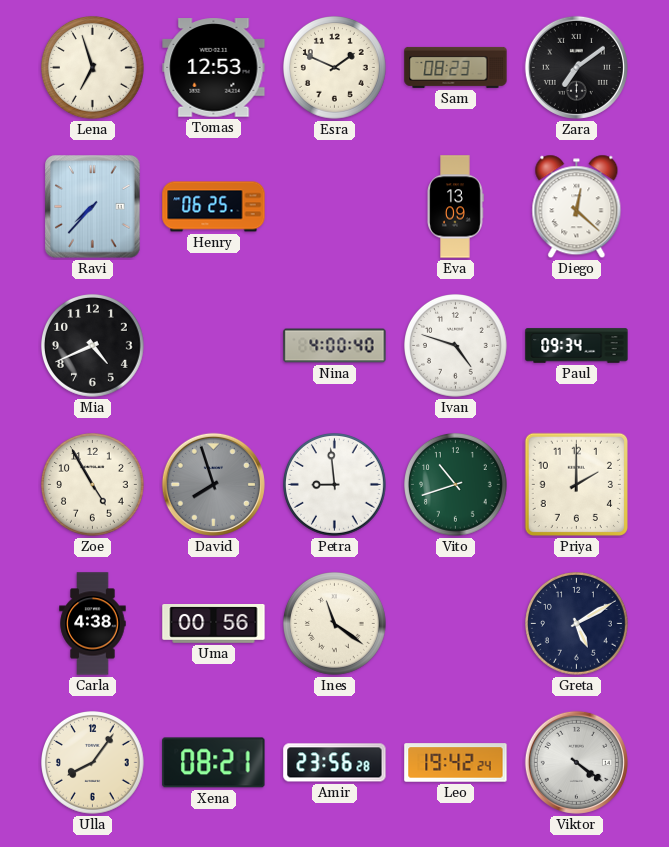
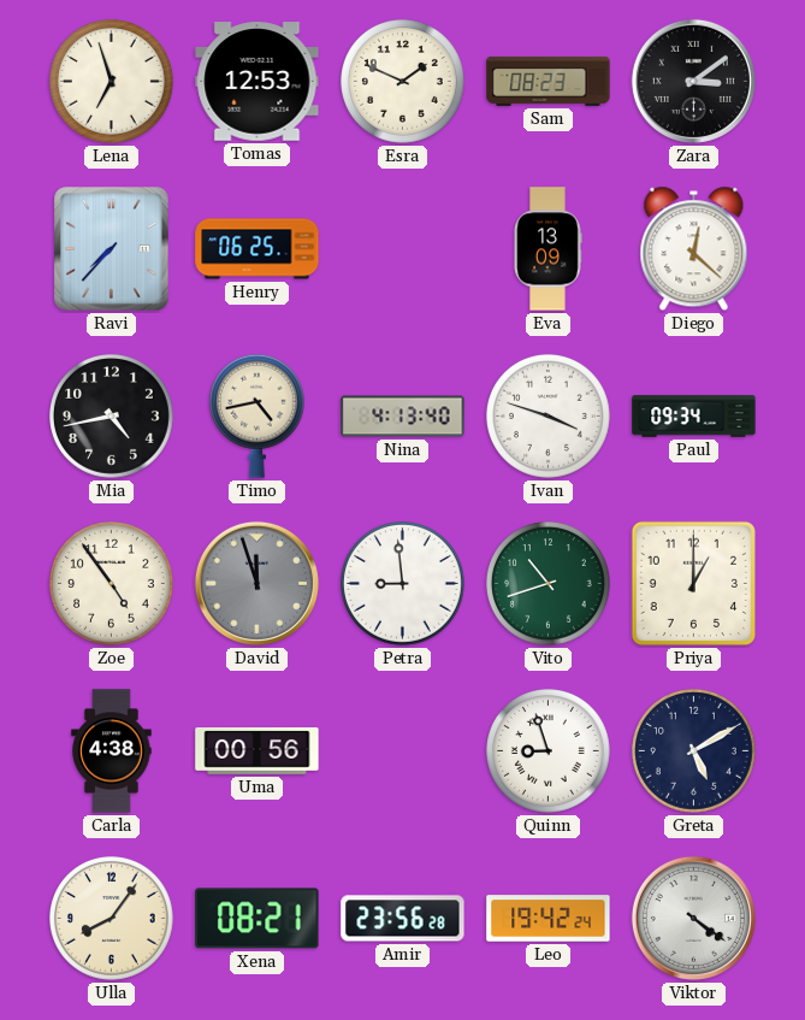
Zara: 7:09 -> 3:09 (693, 81)
Mia: 4:41 -> 4:43 (112, 417)
Timo: none -> 4:43 (256, 415)
Nina: 4:00 -> 4:13 (403, 417)
Ivan: 4:48 -> 3:48 (549, 417)
Zoe: 4:55 -> 4:54 (112, 584)
David: 7:57 -> 11:57 (256, 583)
Priya: 2:00 -> 1:00 (693, 583)
Ines: 11:21 -> none (335, 624)
Quinn: none -> 8:57 (549, 751)
